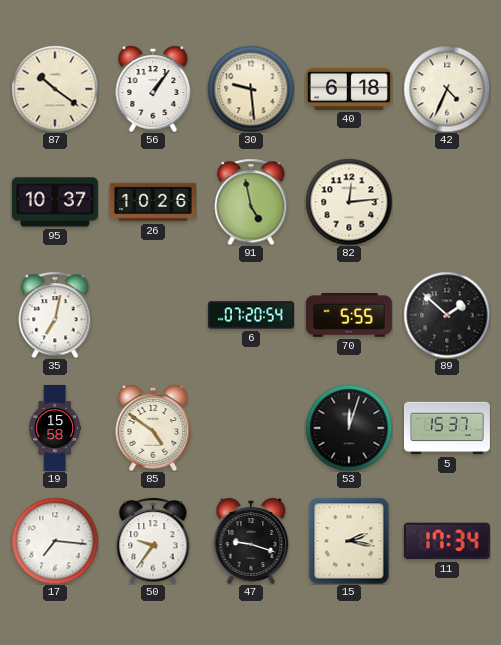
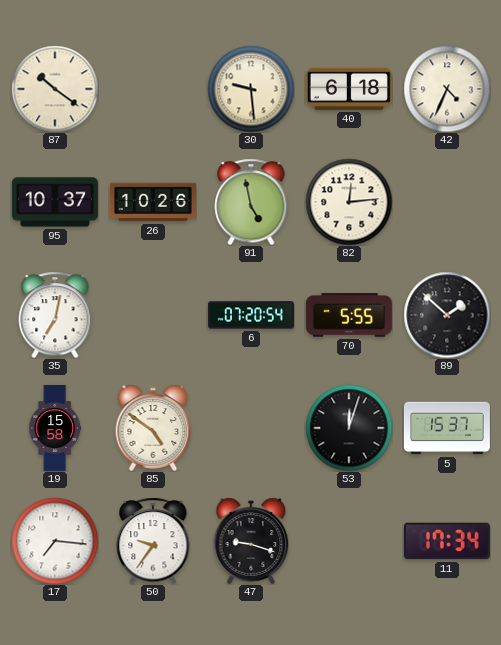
56: 1:06 -> none (153, 89)
15: 2:17 -> none (349, 541)
